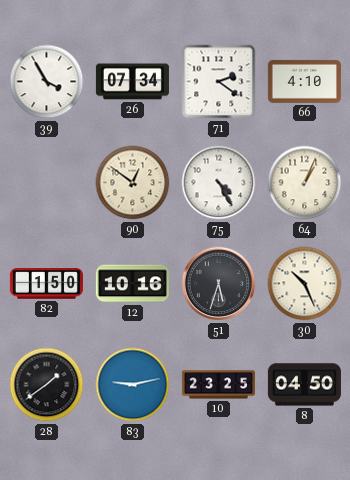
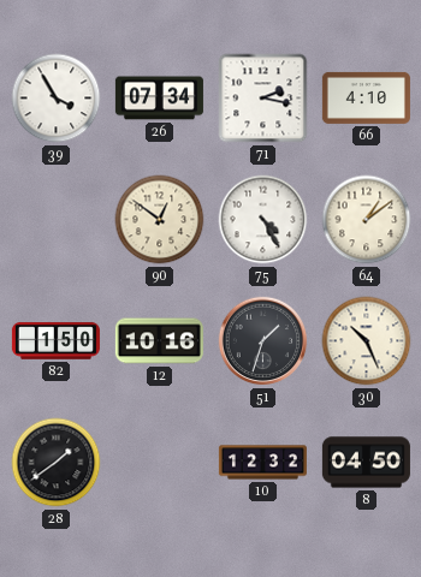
71: 2:21 -> 2:17 (263, 99)
64: 1:04 -> 1:09 (367, 220)
51: 5:33 -> 1:33 (263, 341)
83: 9:13 -> none (133, 385)
10: 23:25 -> 12:32 (262, 463)
